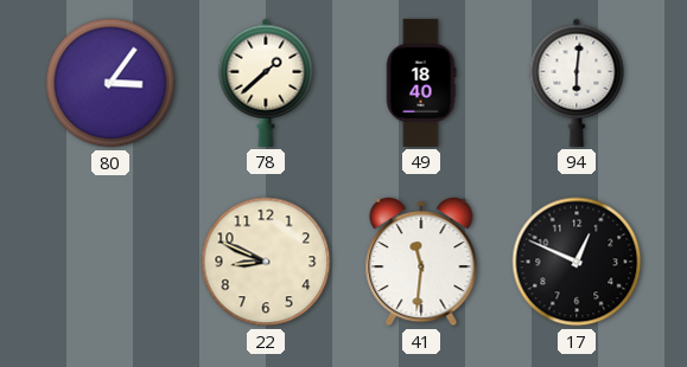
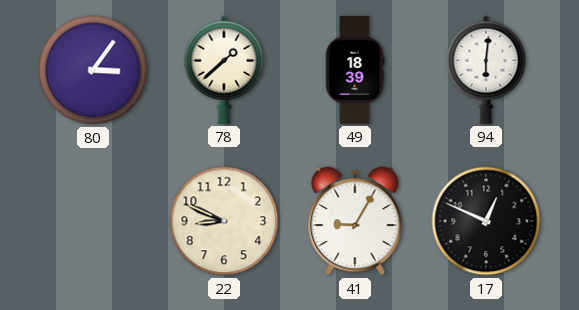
49: 18:40 -> 18:39 (355, 70)
41: 11:31 -> 9:05 (355, 221)
